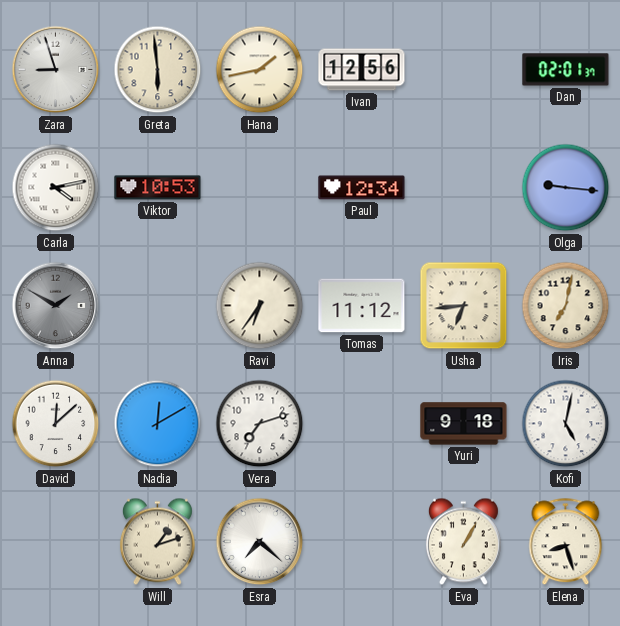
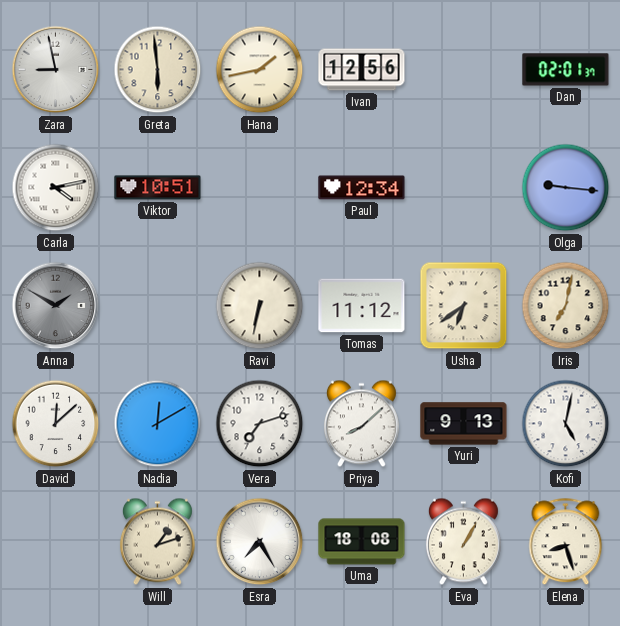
Zara: 8:57 -> 8:58 (56, 70)
Viktor: 10:53 -> 10:51 (158, 188)
Ravi: 6:36 -> 6:32 (260, 306)
Usha: 6:44 -> 6:39 (464, 306)
Priya: none -> 8:08 (361, 424)
Yuri: 9:18 -> 9:13 (464, 424)
Esra: 7:22 -> 7:25 (260, 542)
Uma: none -> 18:08 (362, 542)
